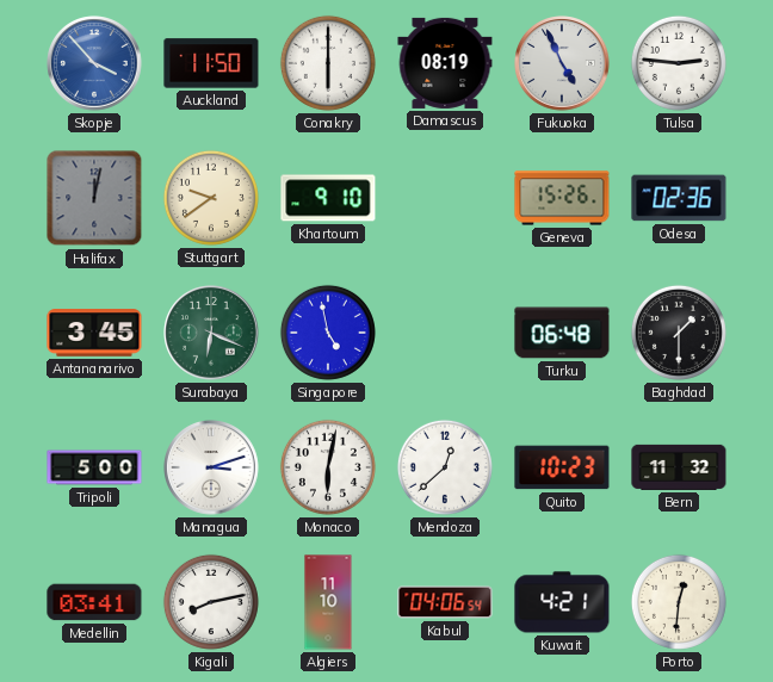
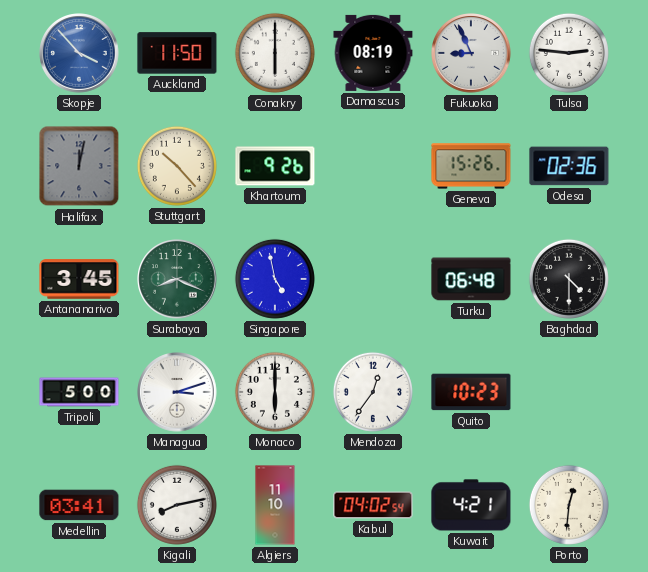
Fukuoka: 4:56 -> 8:56 (471, 53)
Stuttgart: 9:39 -> 10:23 (177, 166)
Khartoum: 9:10 -> 9:26 (275, 166)
Surabaya: 6:19 -> 8:19 (177, 279)
Baghdad: 1:30 -> 4:30 (569, 279)
Monaco: 6:02 -> 6:00 (275, 392)
Mendoza: 12:38 -> 12:36 (373, 392)
Bern: 11:32 -> none (679, 467)
Kabul: 04:06 -> 04:02 (373, 505)
